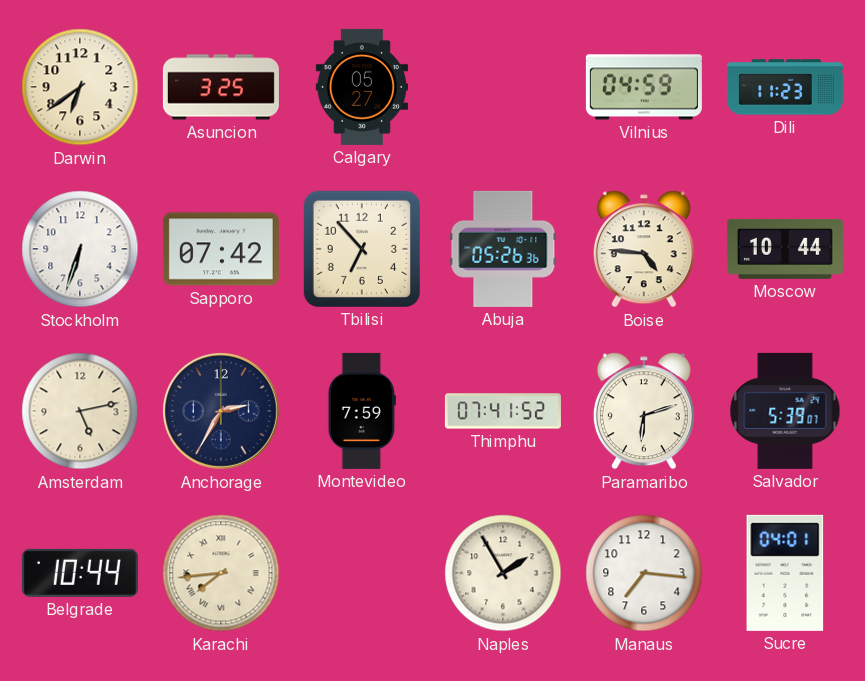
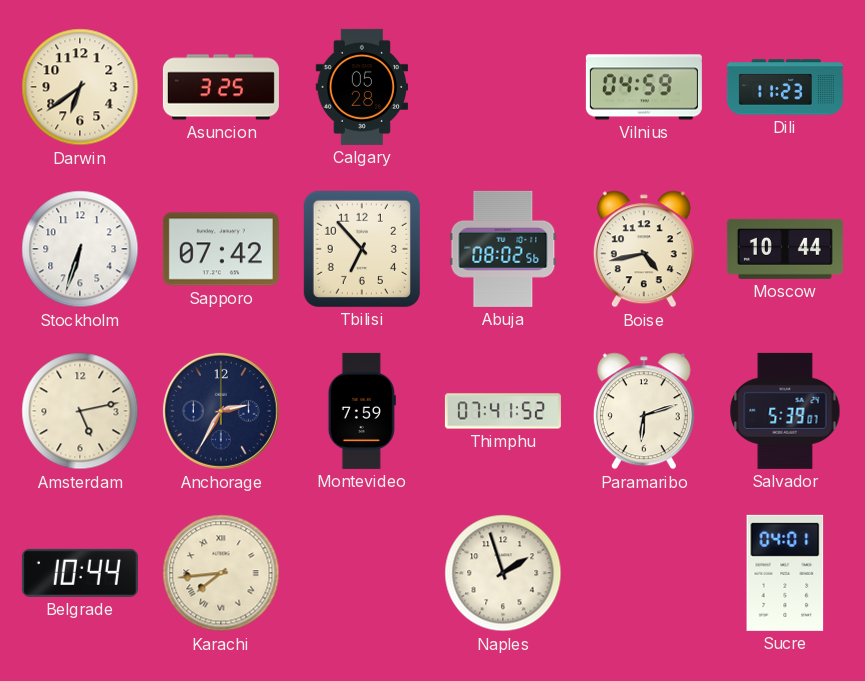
Calgary: 05:27 -> 05:28 (361, 87)
Abuja: 05:26 -> 08:02 (503, 249)
Boise: 4:46 -> 4:43 (644, 249)
Naples: 1:55 -> 1:57 (503, 573)
Manaus: 7:16 -> none (644, 573)
